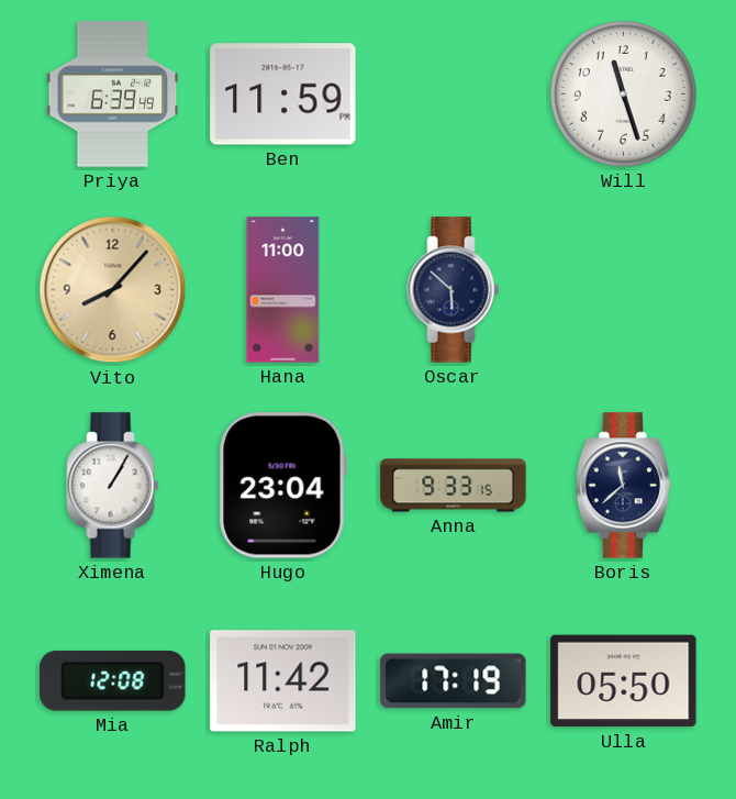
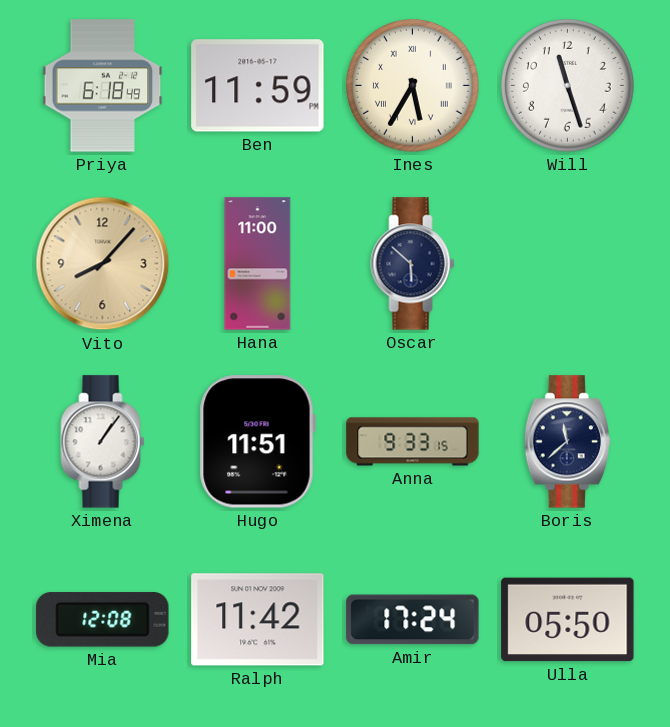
Priya: 6:39 -> 6:18 (103, 86)
Ines: none -> 5:35 (413, 86)
Ximena: 1:05 -> 1:06 (103, 442)
Hugo: 23:04 -> 11:51 (257, 442)
Amir: 17:19 -> 17:24 (413, 620)
